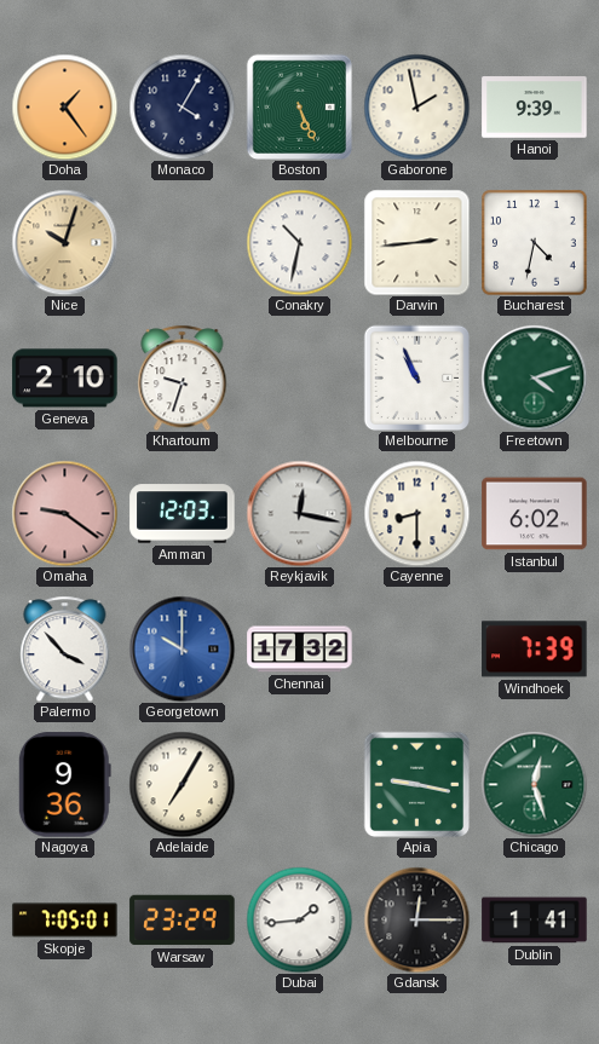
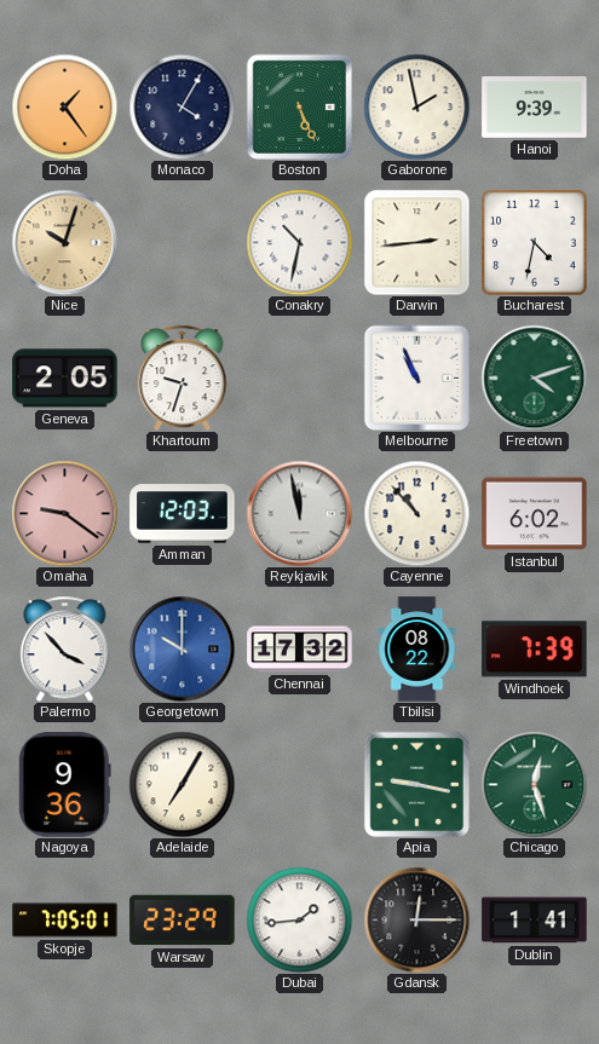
Geneva: 2:10 -> 2:05 (65, 379)
Reykjavik: 12:17 -> 11:58 (299, 513)
Cayenne: 8:30 -> 10:53 (416, 513)
Tbilisi: none -> 08:22 (417, 650)
